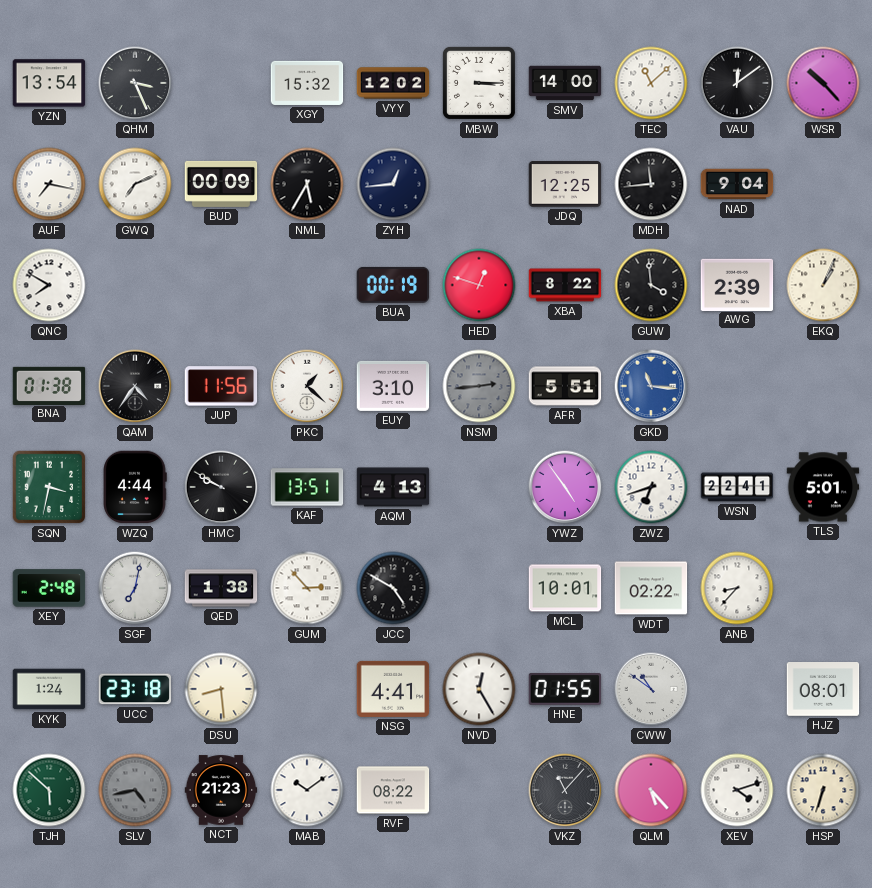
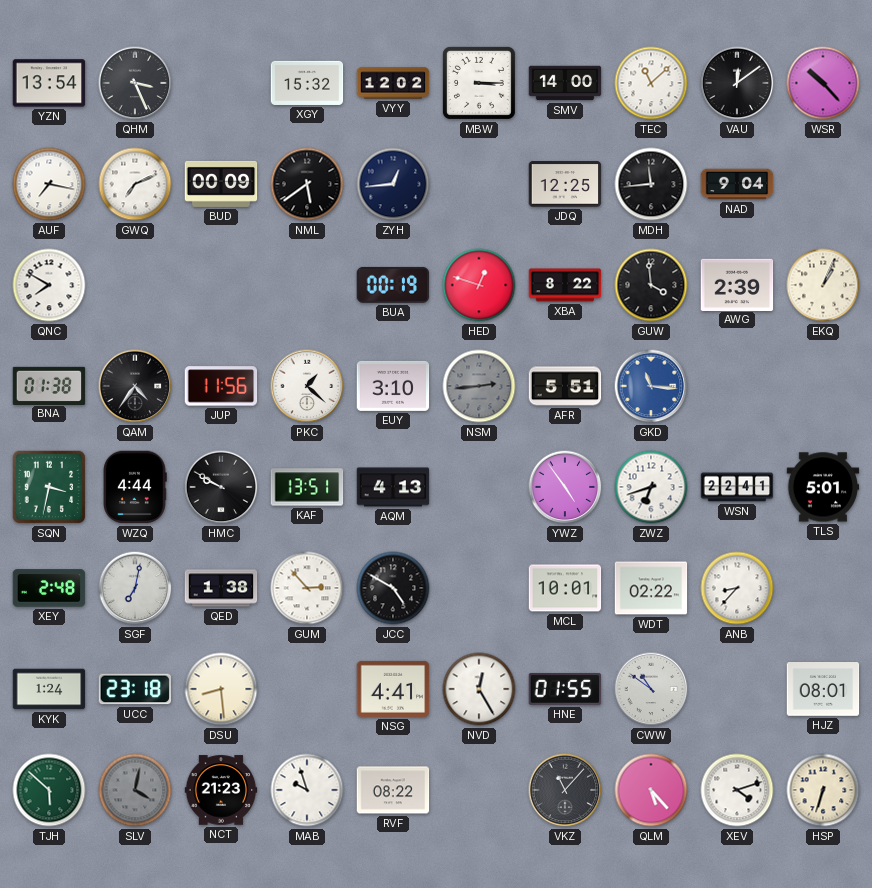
NML: 5:35 -> 5:39 (307, 184)
SLV: 4:43 -> 4:02 (135, 790)
MAB: 10:09 -> 9:57 (307, 790)
